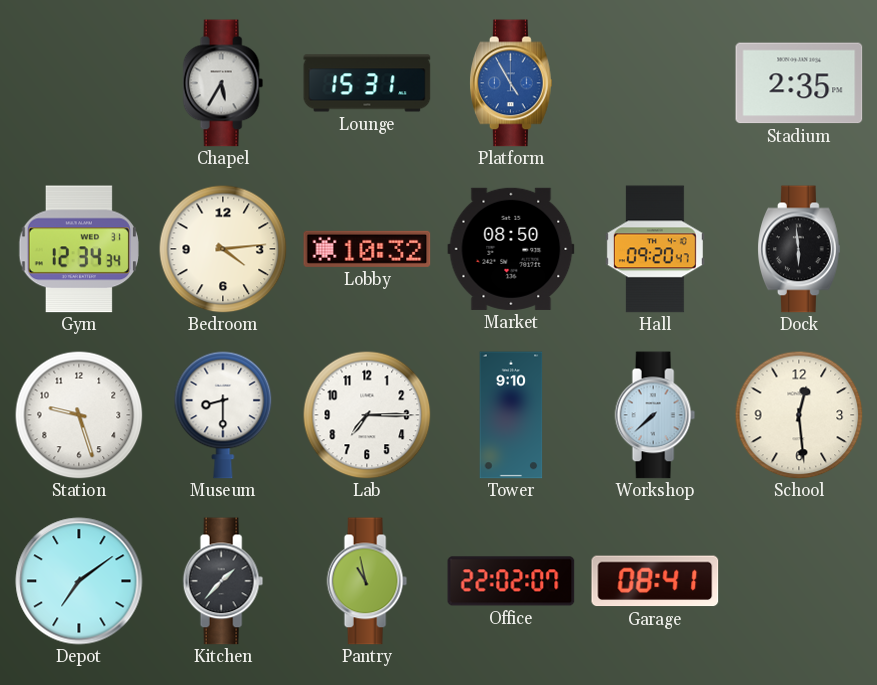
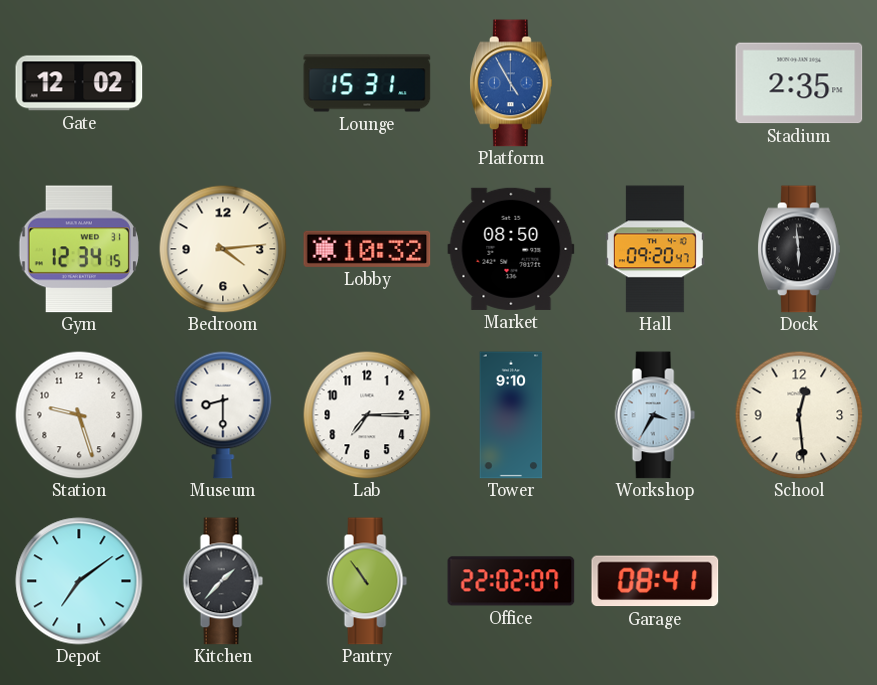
Gate: none -> 12:02 (79, 83)
Chapel: 5:35 -> none (223, 83)
Gym: 12:34:34 -> 12:34:15 (79, 249)
Workshop: 7:38 -> 3:35 (655, 415)
Pantry: 10:58 -> 10:54 (367, 581)
